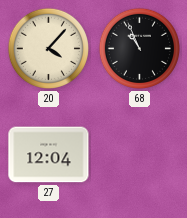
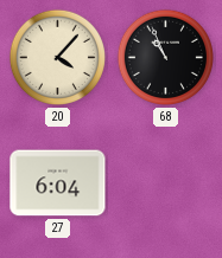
27: 12:04 -> 6:04 (58, 183)
